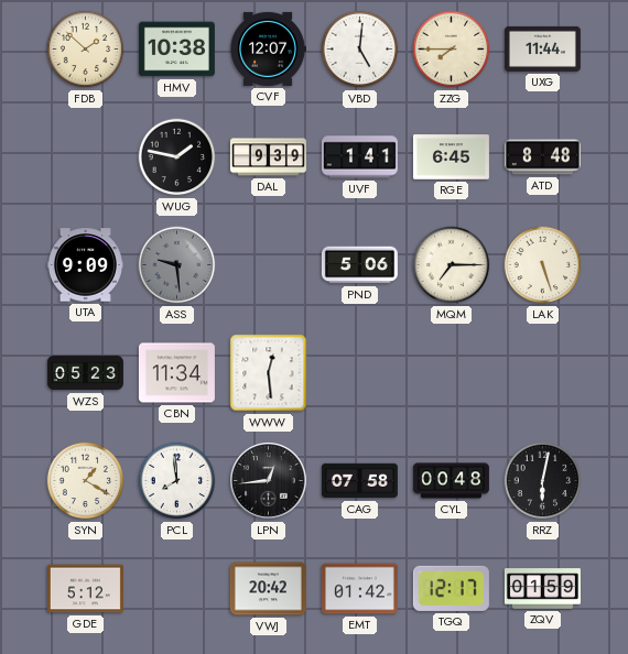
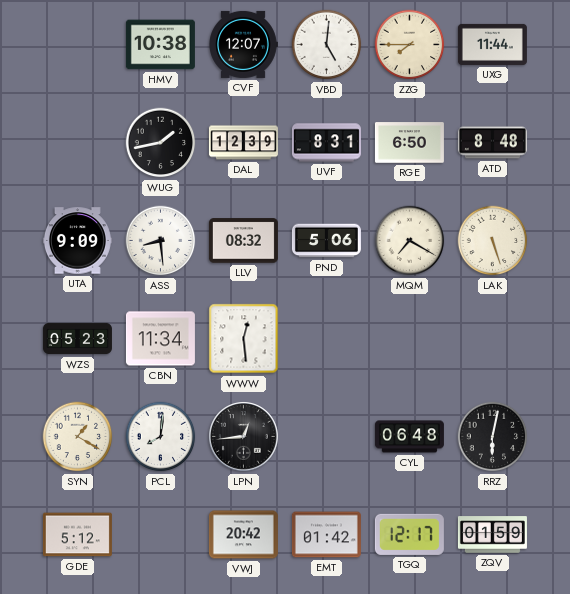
FDB: 1:52 -> none (86, 50)
WUG: 1:47 -> 1:43 (161, 143)
DAL: 9:39 -> 12:39 (243, 143)
UVF: 1:41 -> 8:31 (326, 143)
RGE: 6:45 -> 6:50 (409, 143)
ASS: 9:29 -> 8:29 (161, 241)
ASS dial: grey -> white (161, 241)
LLV: none -> 08:32 (243, 241)
MQM: 7:15 -> 7:20 (410, 241)
PCL: 7:59 -> 8:01 (161, 437)
CAG: 07:58 -> none (359, 481)
CYL: 00:48 -> 06:48 (409, 437)
